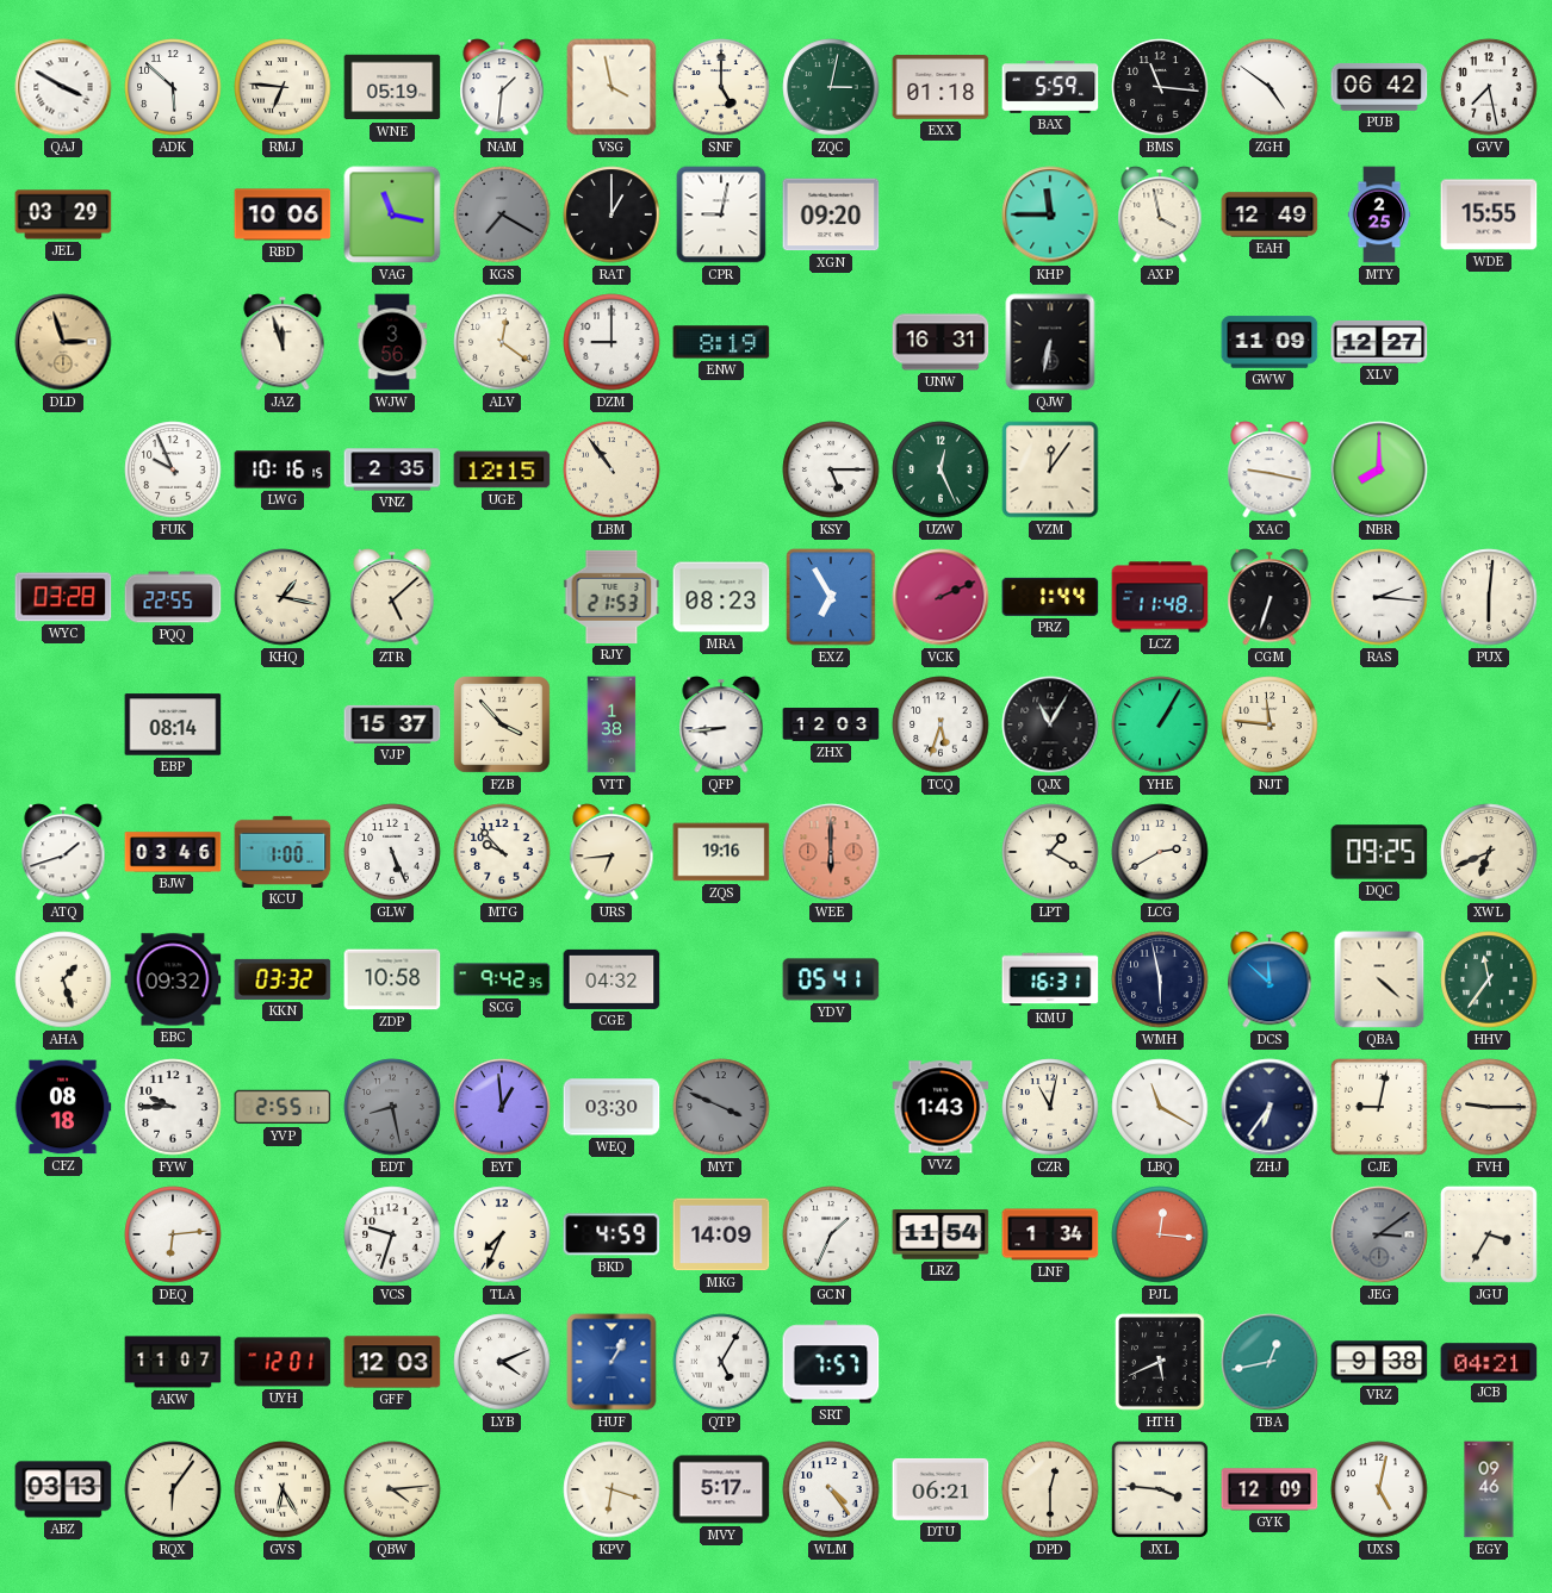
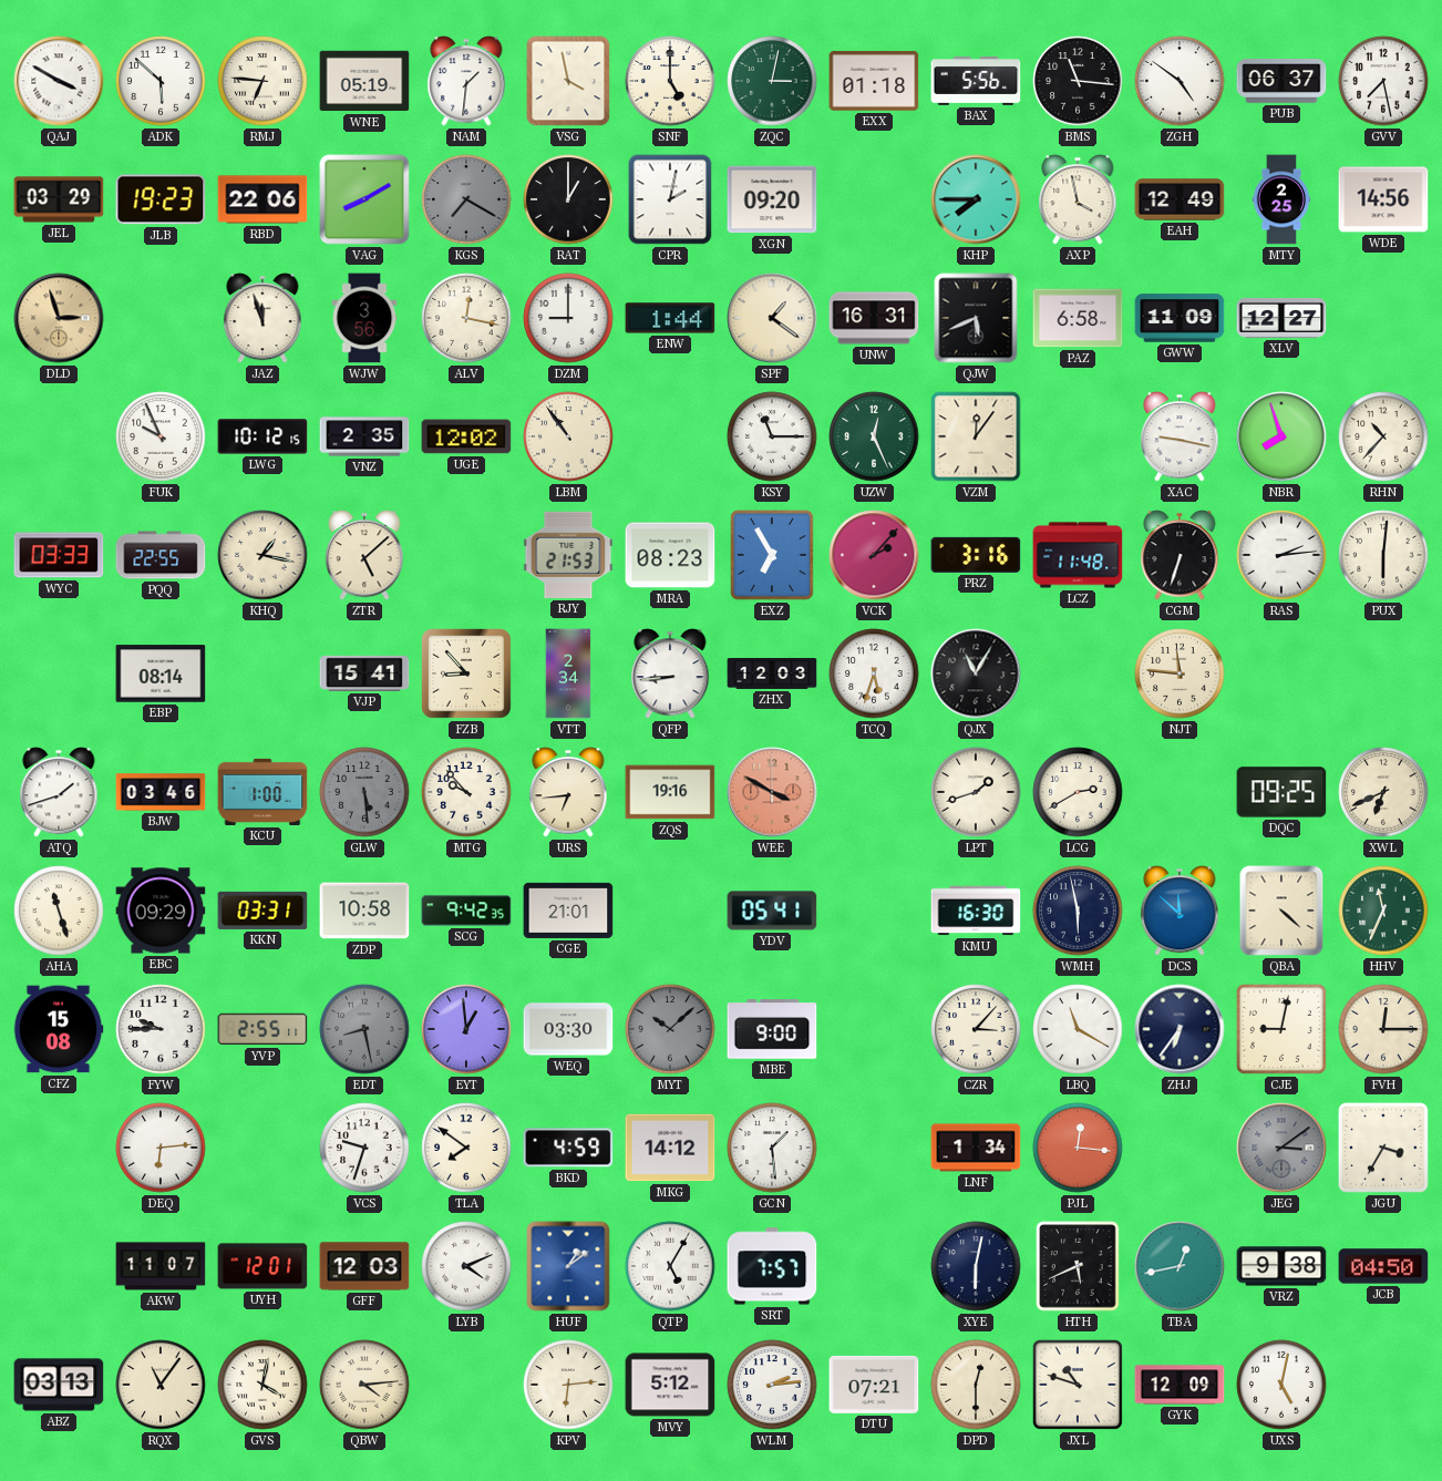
BAX: 5:59 -> 5:56 (976, 82)
PUB: 06:42 -> 06:37 (1281, 81)
JLB: none -> 19:23 (161, 199)
RBD: 10:06 -> 22:06 (262, 199)
VAG: 11:17 -> 8:10 (364, 199)
CPR: 9:02 -> 2:02 (670, 199)
KHP: 11:45 -> 7:45 (976, 199)
WDE: 15:55 -> 14:56 (1383, 199)
ALV: 12:21 -> 12:17 (466, 318)
ENW: 8:19 -> 1:44 (670, 318)
SPF: none -> 1:21 (772, 318)
QJW: 6:32 -> 5:41 (976, 318)
PAZ: none -> 6:58 (1078, 318)
LWG: 10:16 -> 10:12 (262, 436)
UGE: 12:15 -> 12:02 (466, 436)
KSY: 5:15 -> 11:15 (772, 436)
NBR: 8:00 -> 7:57 (1281, 436)
RHN: none -> 10:37 (1383, 436)
WYC: 03:28 -> 03:33 (59, 555)
VCK: 2:11 -> 2:07 (874, 555)
PRZ: 1:44 -> 3:16 (976, 555)
RAS: 2:16 -> 2:14 (1281, 555)
VJP: 15:37 -> 15:41 (364, 673)
FZB: 3:53 -> 8:53 (467, 675)
VTT: 1:38 -> 2:34 (568, 673)
YHE: 1:05 -> none (1160, 724)
GLW: 5:26 -> 5:29 (364, 792)
GLW dial: white -> grey (364, 792)
WEE: 6:00 -> 3:50 (772, 792)
LPT: 1:20 -> 1:42 (976, 792)
AHA: 1:27 -> 11:27 (59, 911)
EBC: 09:32 -> 09:29 (161, 911)
KKN: 03:32 -> 03:31 (262, 911)
CGE: 04:32 -> 21:01 (568, 911)
KMU: 16:31 -> 16:30 (976, 911)
HHV: 11:36 -> 11:34 (1383, 911)
CFZ: 08:18 -> 15:08 (59, 1029)
MYT: 3:49 -> 10:08 (670, 1029)
MBE: none -> 9:00 (772, 1029)
VVZ: 1:43 -> none (940, 1107)
CZR: 11:02 -> 3:07 (976, 1029)
FVH: 9:15 -> 12:15 (1383, 1029)
TLA: 7:34 -> 7:51 (466, 1148)
MKG: 14:09 -> 14:12 (670, 1148)
GCN: 1:34 -> 1:29 (772, 1148)
LRZ: 11:54 -> none (940, 1234)
HUF: 1:05 -> 1:09 (568, 1266)
XYE: none -> 6:02 (976, 1266)
JCB: 04:21 -> 04:50 (1383, 1266)
RQX: 6:06 -> 11:06 (161, 1385)
GVS: 6:25 -> 4:02 (262, 1385)
KPV: 6:18 -> 6:14 (568, 1385)
MVY: 5:17 -> 5:12 (670, 1385)
WLM: 4:24 -> 2:14 (772, 1385)
DTU: 06:21 -> 07:21 (874, 1385)
JXL: 3:46 -> 10:48 (1078, 1385)
EGY: 09:46 -> none (1489, 1489)
